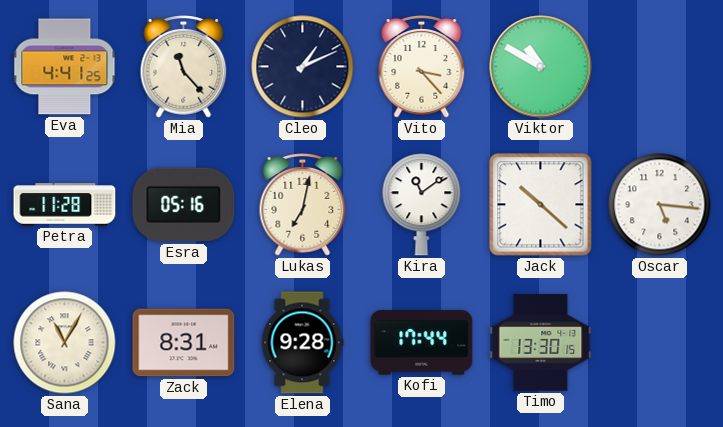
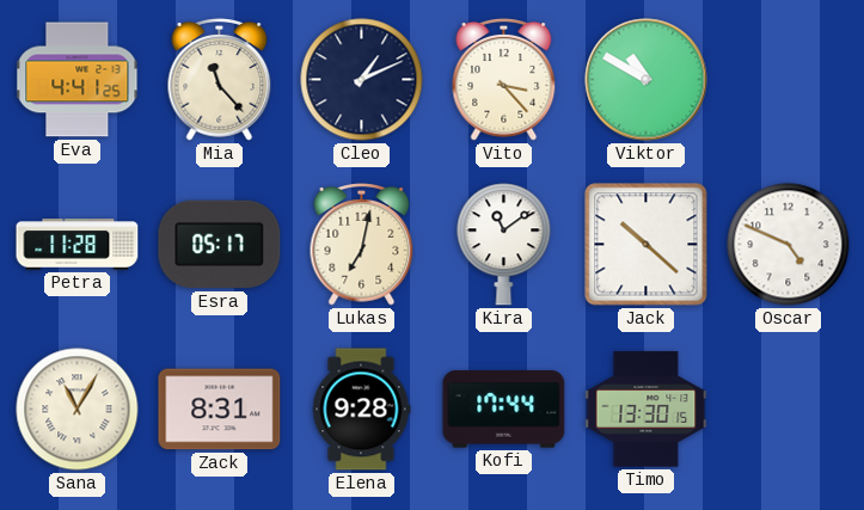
Esra: 05:16 -> 05:17 (220, 245)
Oscar: 5:16 -> 4:49 (789, 245)
